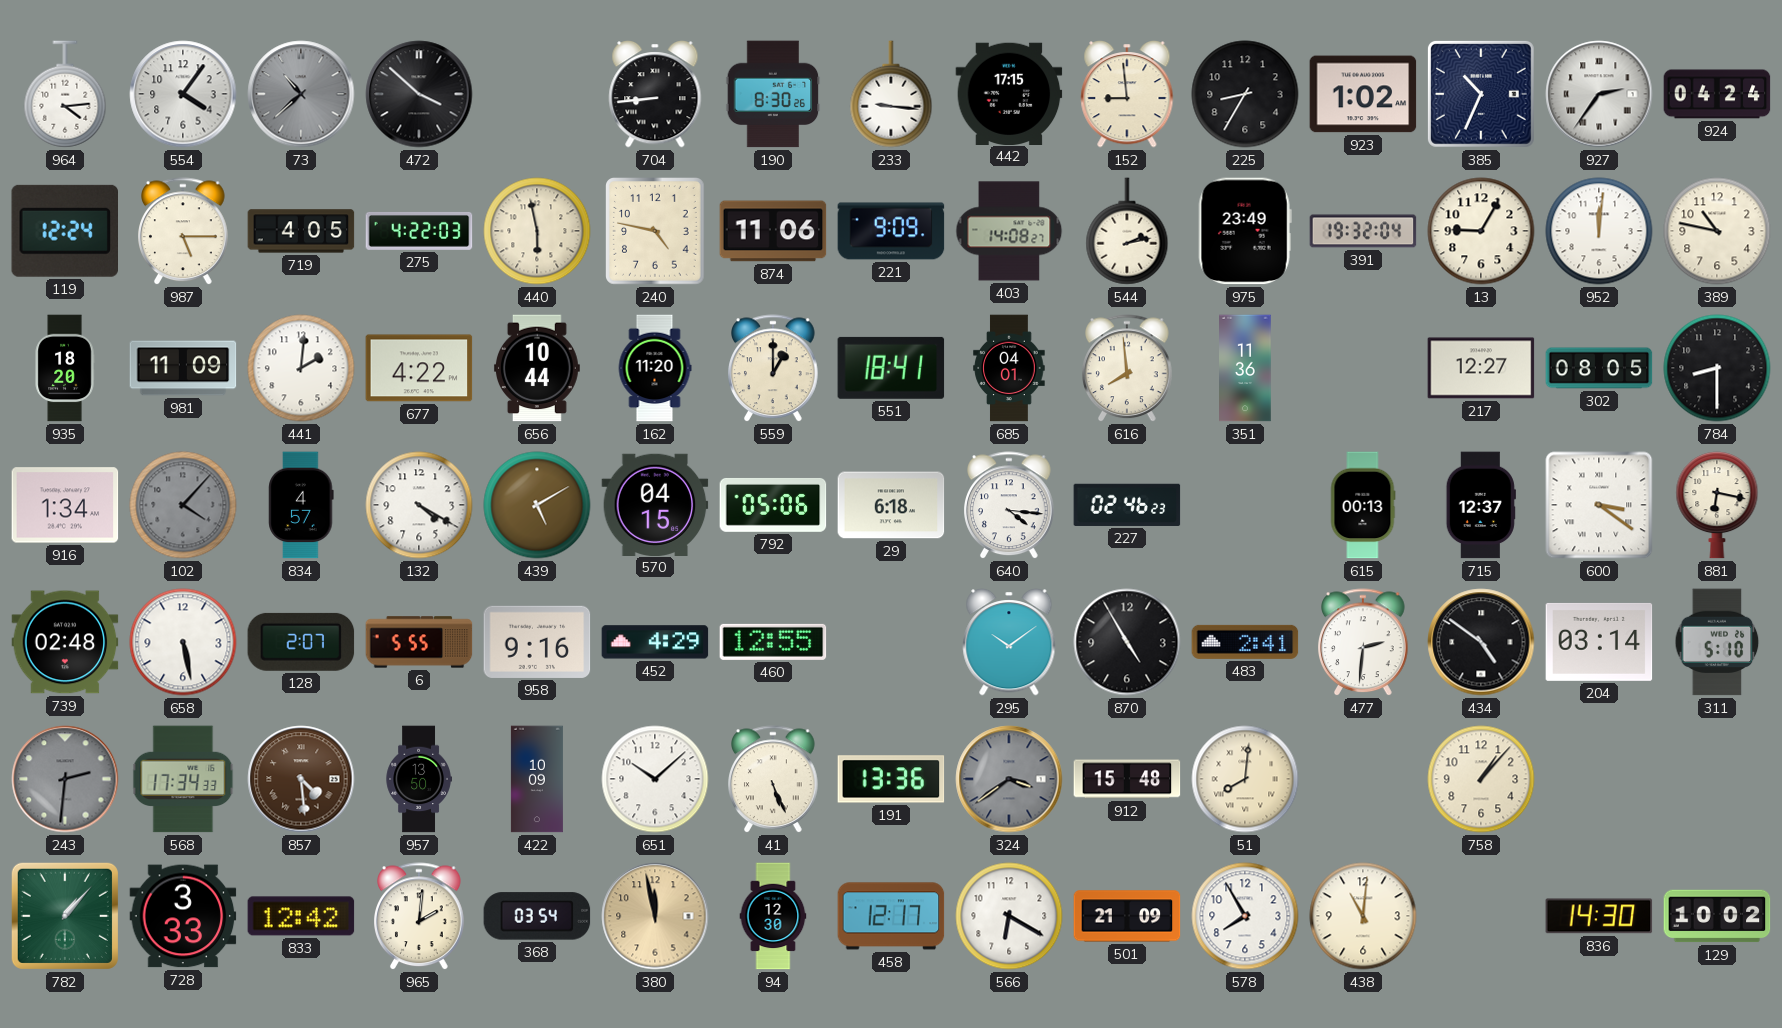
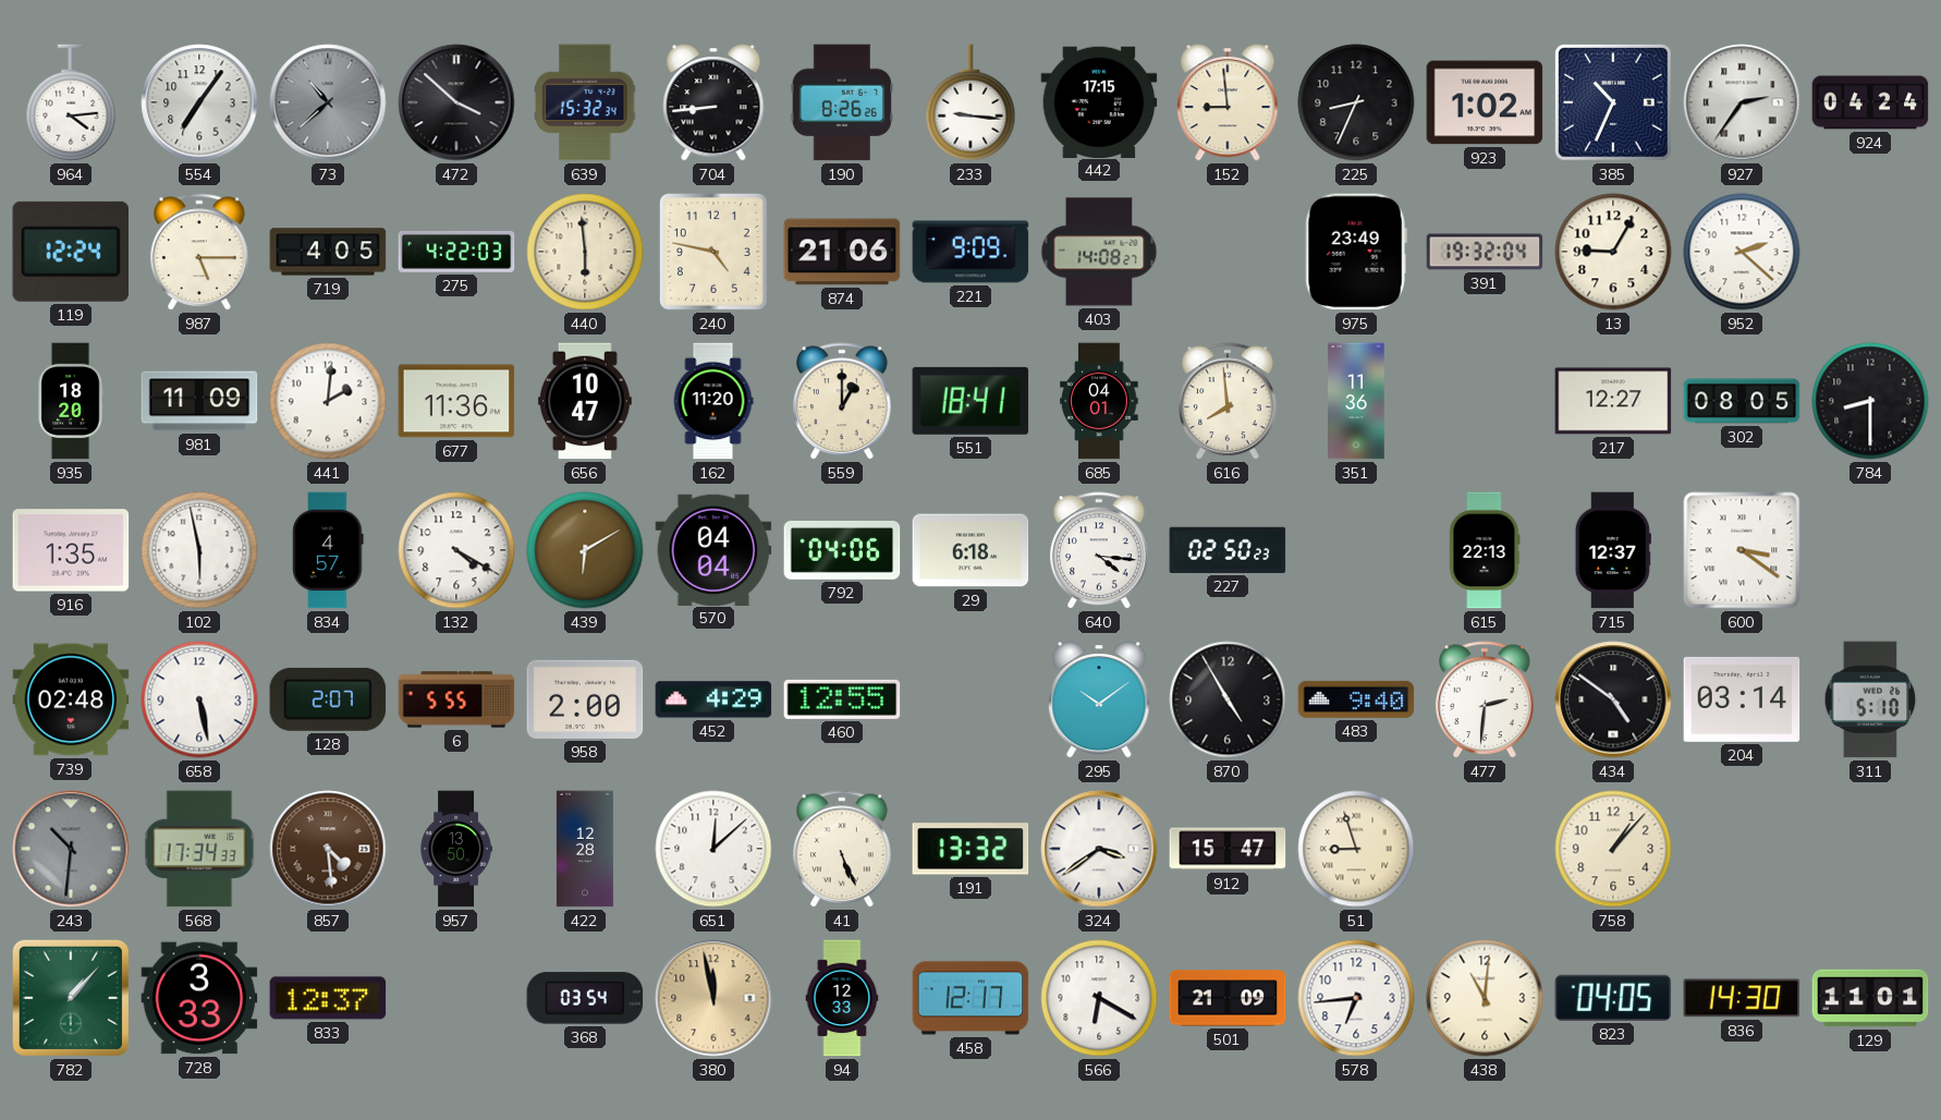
554: 4:06 -> 7:06 (199, 102)
639: none -> 15:32 (585, 102)
190: 8:30 -> 8:26 (842, 102)
225: 8:35 -> 8:34 (1356, 102)
440: 5:58 -> 5:59 (585, 252)
874: 11:06 -> 21:06 (842, 252)
544: 2:13 -> none (1127, 231)
952: 12:01 -> 2:22 (1742, 252)
389: 10:47 -> none (1717, 231)
677: 4:22 -> 11:36 (456, 401)
656: 10:44 -> 10:47 (585, 401)
916: 1:34 -> 1:35 (71, 550)
102: 4:07 -> 5:58 (199, 550)
102 dial: grey -> white (199, 550)
439: 5:10 -> 6:10 (585, 550)
570: 04:15 -> 04:04 (713, 549)
792: 05:06 -> 04:06 (842, 550)
227: 02:46 -> 02:50 (1228, 550)
615: 00:13 -> 22:13 (1485, 550)
881: 6:17 -> none (1717, 505)
958: 9:16 -> 2:00 (585, 699)
483: 2:41 -> 9:40 (1356, 699)
243: 2:31 -> 10:31 (71, 849)
422: 10:09 -> 12:28 (585, 849)
651: 10:08 -> 12:08 (713, 849)
191: 13:36 -> 13:32 (971, 849)
324 dial: grey -> white (1099, 849)
912: 15:48 -> 15:47 (1228, 849)
51: 8:01 -> 8:57 (1356, 849)
833: 12:42 -> 12:37 (328, 998)
965: 2:01 -> none (420, 917)
94: 12:30 -> 12:33 (842, 998)
578: 7:55 -> 6:44 (1356, 998)
823: none -> 04:05 (1613, 998)
129: 10:02 -> 11:01 (1870, 998)
